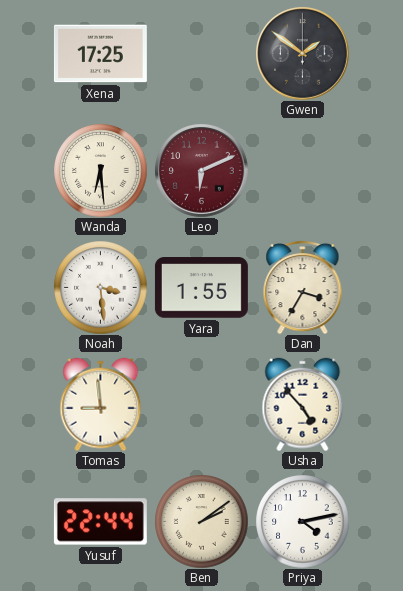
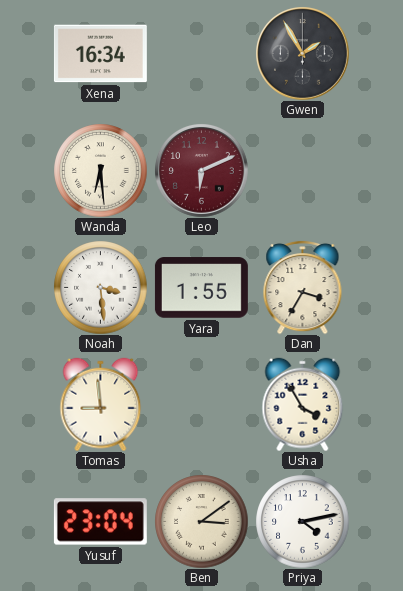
Xena: 17:25 -> 16:34 (100, 54)
Gwen: 1:51 -> 1:55 (303, 54)
Usha: 4:53 -> 3:55 (303, 404)
Yusuf: 22:44 -> 23:04 (100, 522)
Ben: 2:09 -> 3:09 (201, 521)
